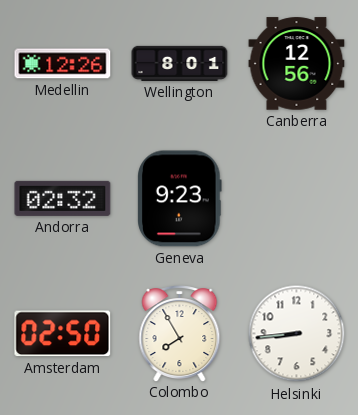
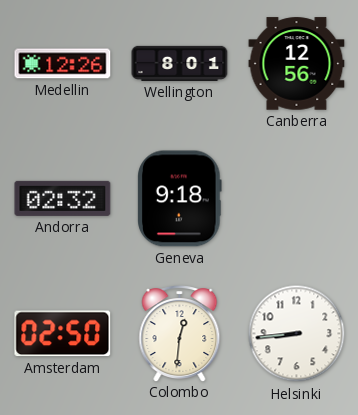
Geneva: 9:23 -> 9:18 (180, 199)
Colombo: 7:55 -> 12:31 (180, 334)
